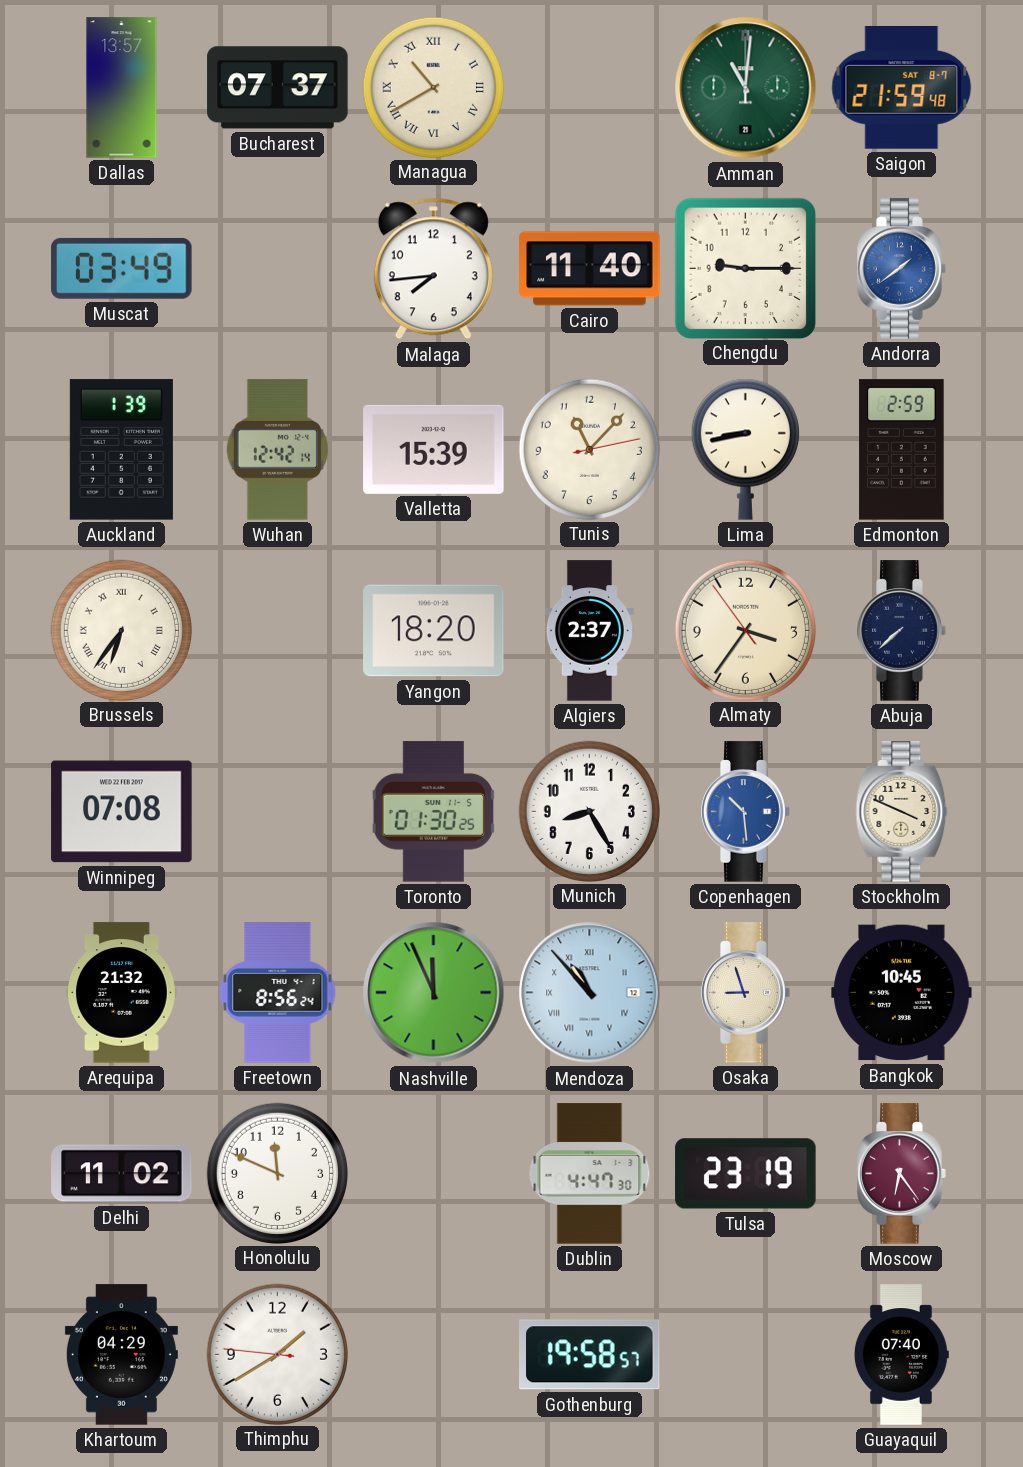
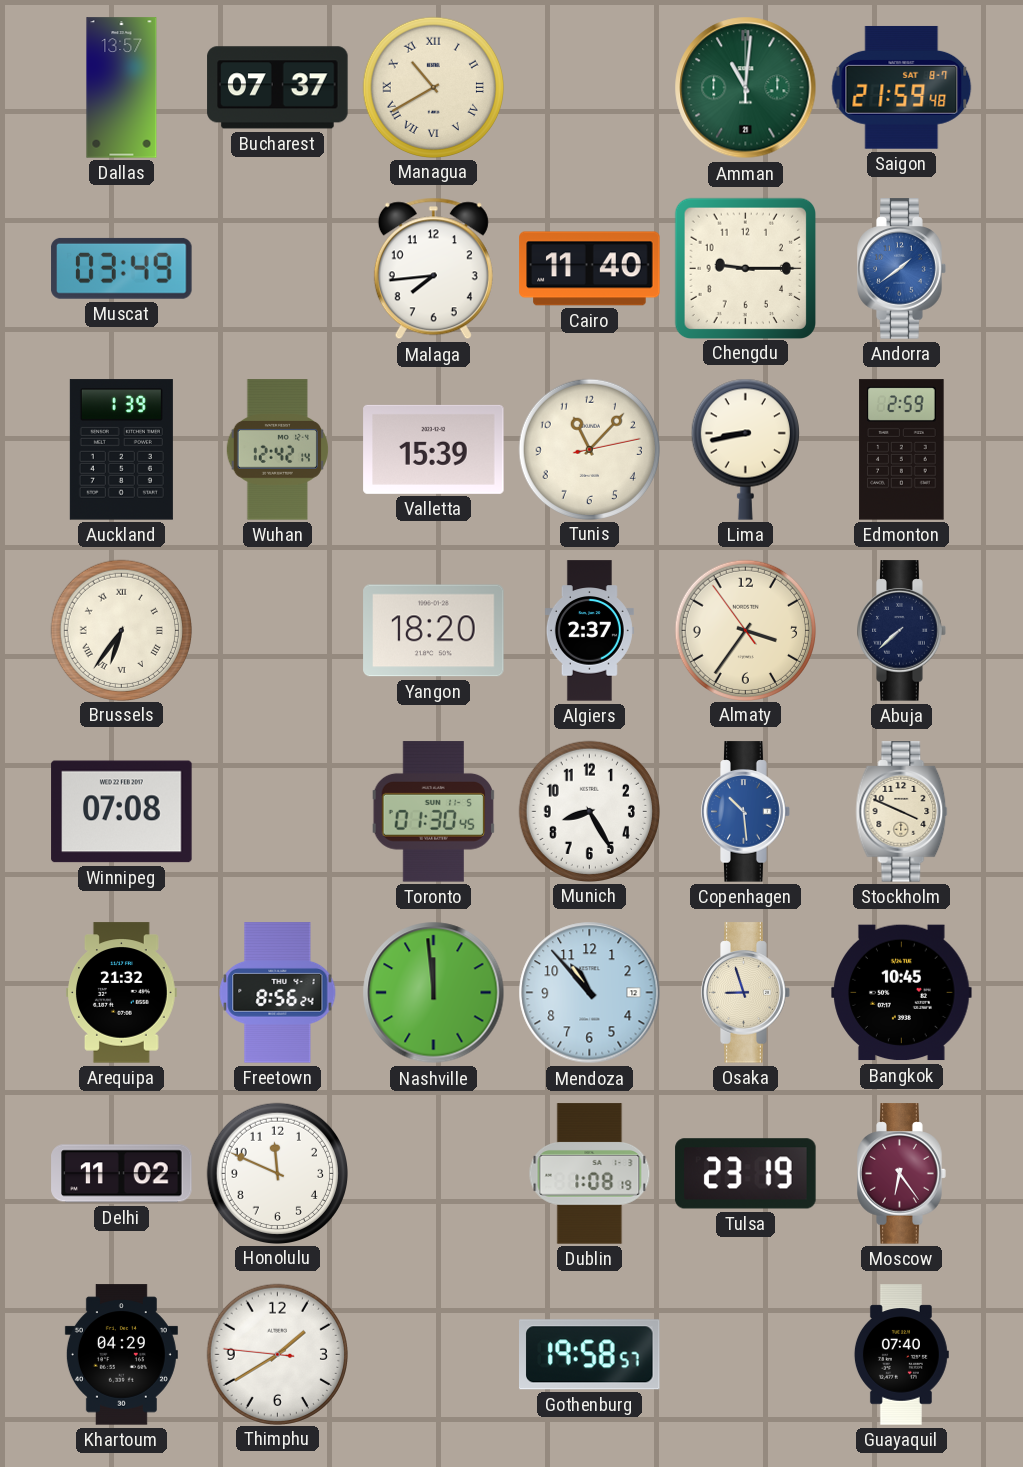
Toronto: 01:30:25 -> 01:30:45 (433, 812)
Nashville: 11:56 -> 11:59 (434, 993)
Mendoza numerals: Roman -> Arabic (590, 993)
Dublin: 4:47 -> 1:08 (590, 1174)
